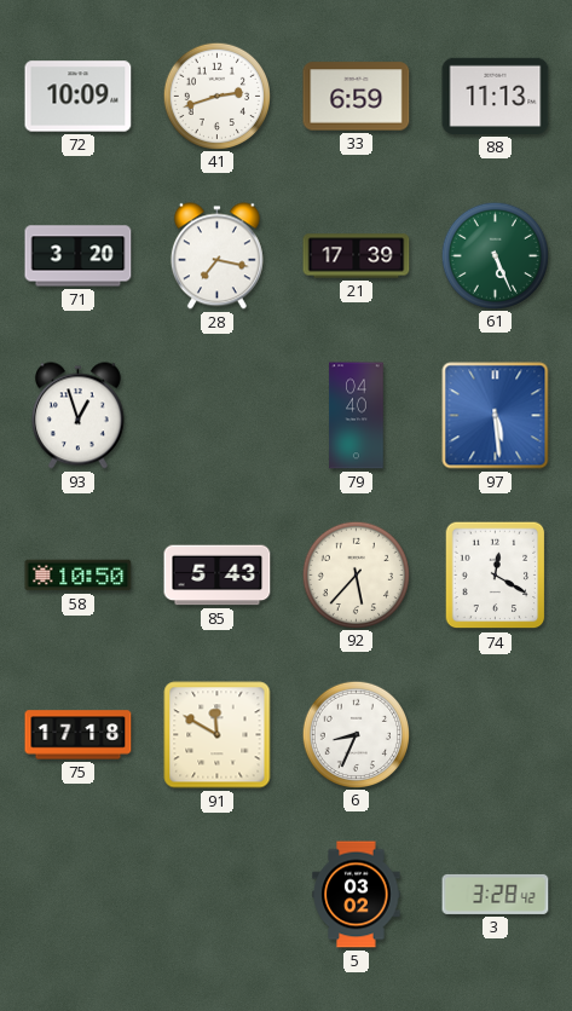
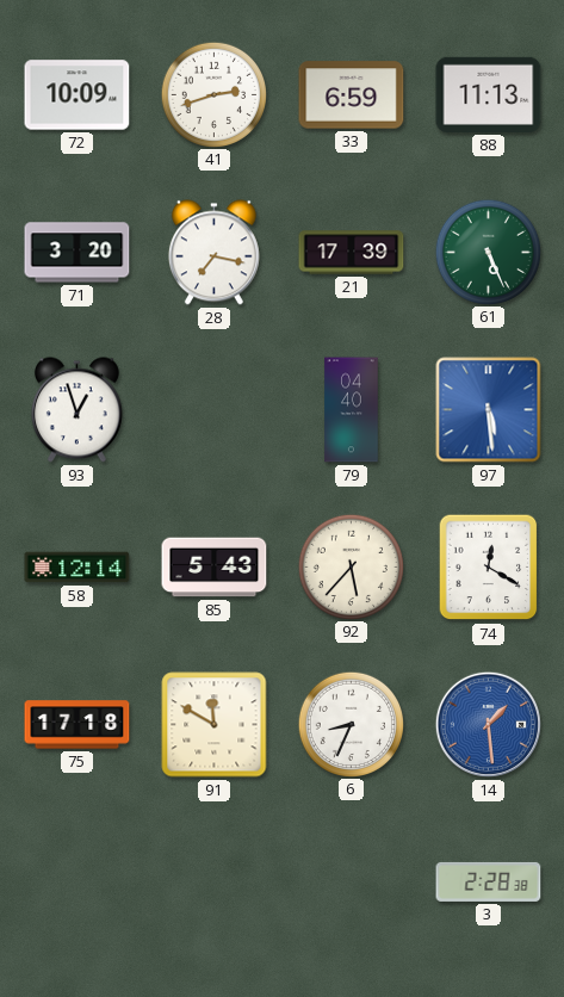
58: 10:50 -> 12:14 (78, 568)
14: none -> 1:29 (488, 724)
5: 03:02 -> none (357, 895)
3: 3:28 -> 2:28 (489, 881)
